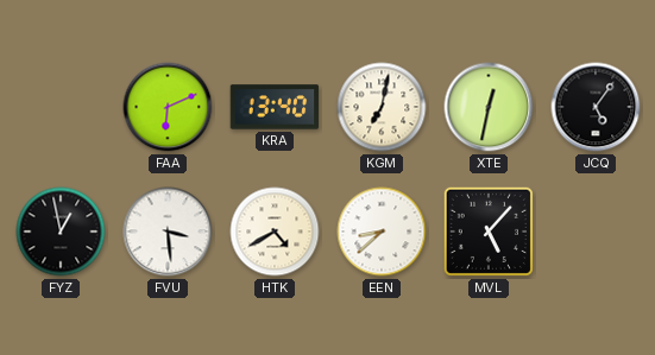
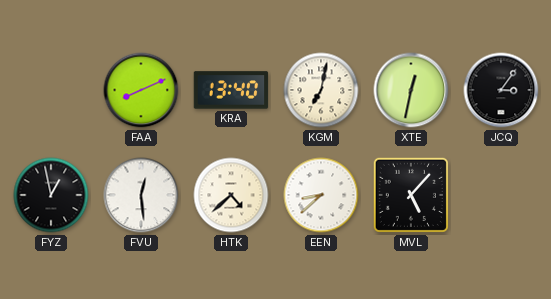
FAA: 6:11 -> 8:11 (141, 90)
JCQ: 5:06 -> 3:06 (501, 90)
FVU: 3:29 -> 12:29 (141, 195)
HTK: 4:40 -> 4:38 (231, 195)
